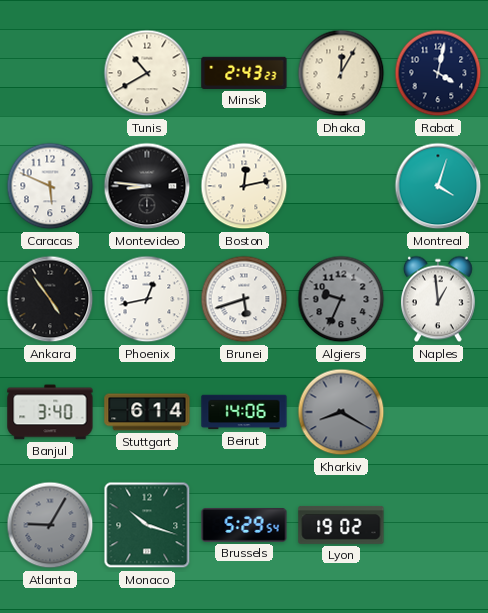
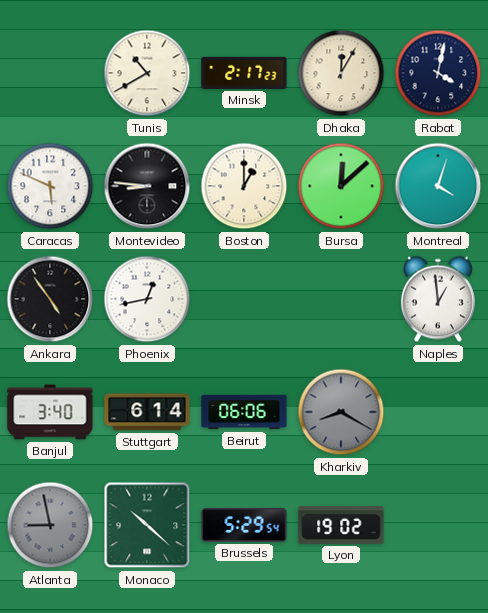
Minsk: 2:43 -> 2:17 (244, 73)
Boston: 12:13 -> 1:00 (244, 186)
Bursa: none -> 12:08 (341, 186)
Brunei: 5:42 -> none (244, 299)
Algiers: 9:34 -> none (341, 299)
Beirut: 14:06 -> 06:06 (244, 412)
Atlanta: 9:05 -> 8:58 (50, 525)
Monaco: 10:18 -> 10:22 (147, 525)
